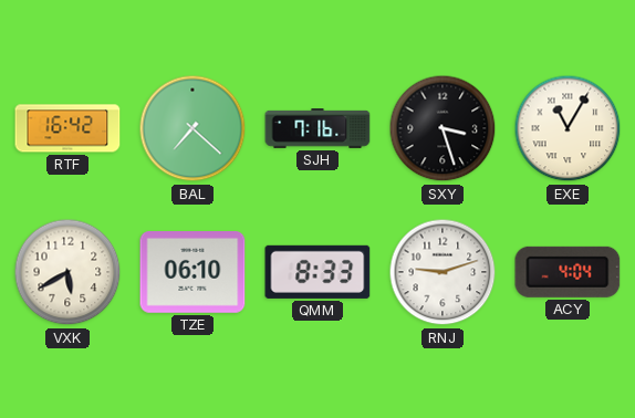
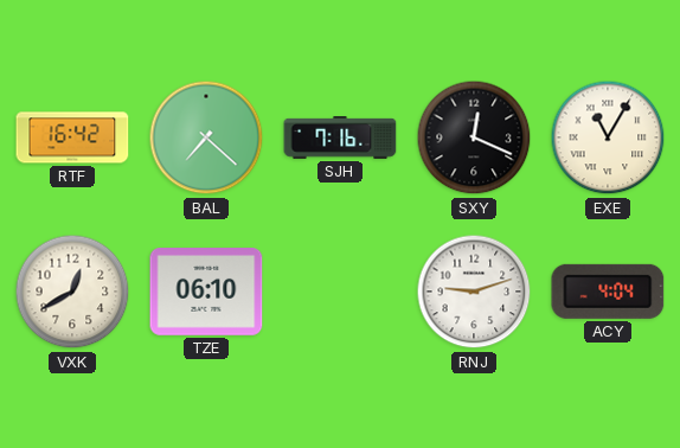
SXY: 3:27 -> 12:19 (474, 137)
VXK: 5:40 -> 12:40 (72, 292)
QMM: 8:33 -> none (317, 272)
